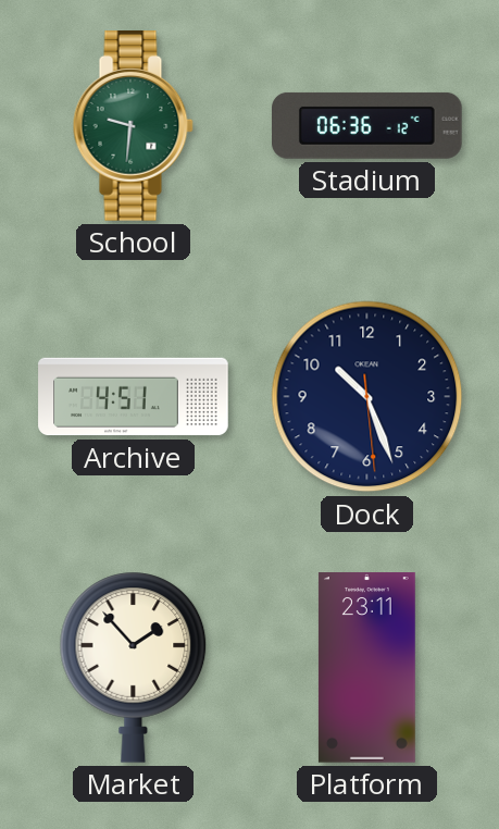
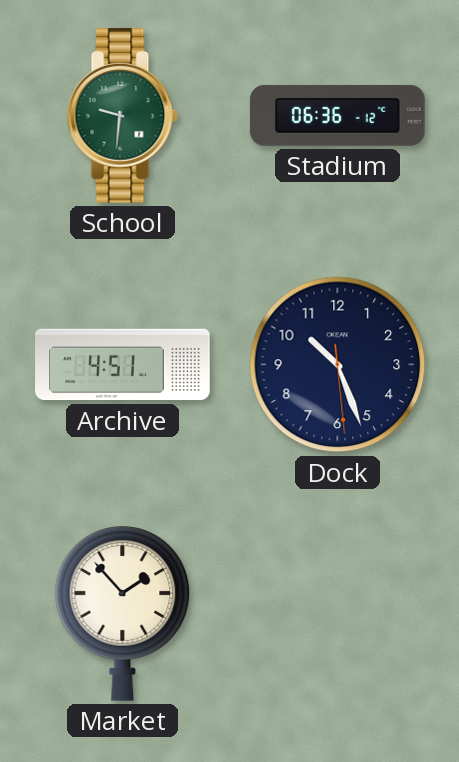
Platform: 23:11 -> none (366, 668)
